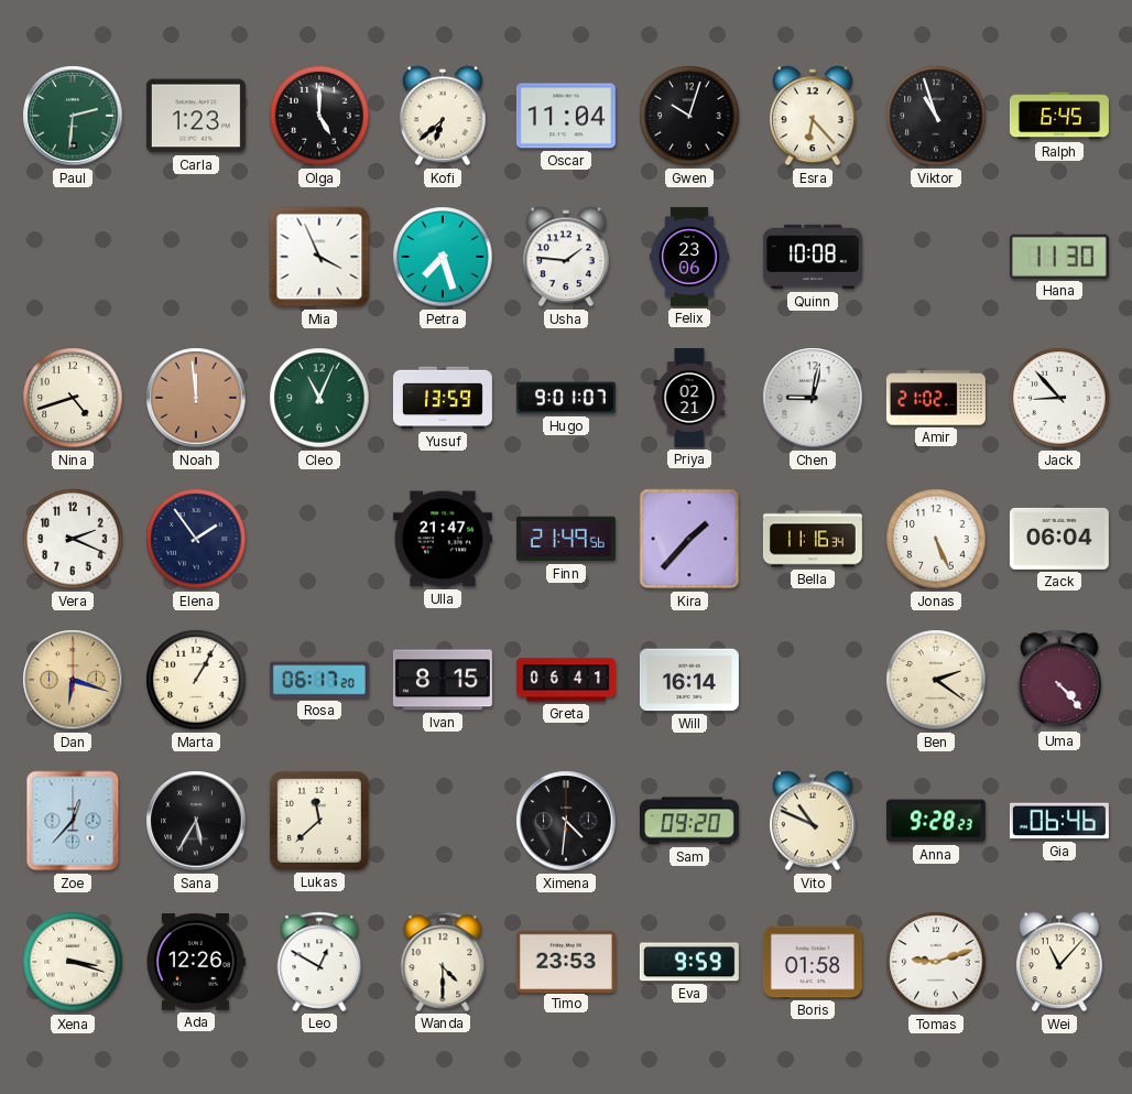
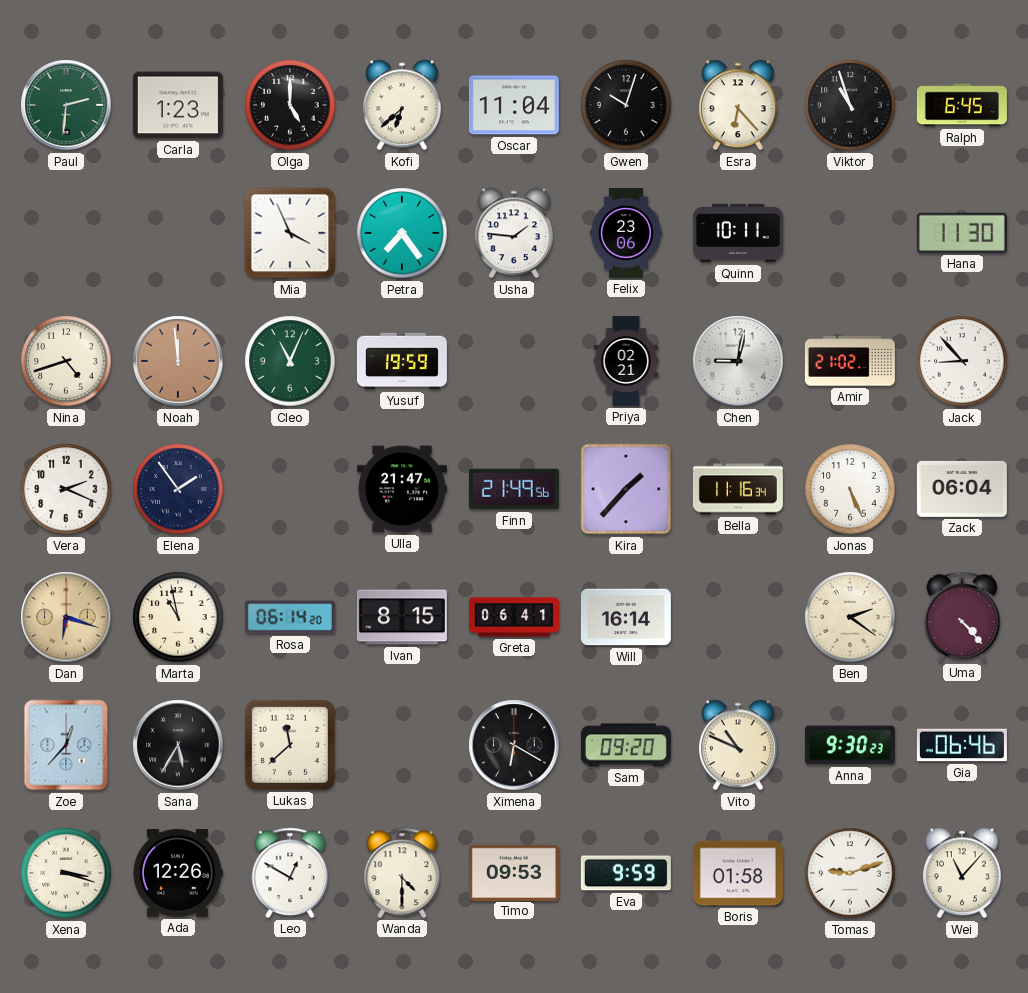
Petra: 7:27 -> 7:24 (402, 233)
Quinn: 10:08 -> 10:11 (738, 233)
Yusuf: 13:59 -> 19:59 (402, 361)
Hugo: 9:01 -> none (566, 398)
Marta: 1:05 -> 10:58 (178, 617)
Rosa: 06:17 -> 06:14 (290, 617)
Ximena: 4:31 -> 6:20 (514, 745)
Anna: 9:28 -> 9:30 (850, 745)
Timo: 23:53 -> 09:53 (514, 872)
